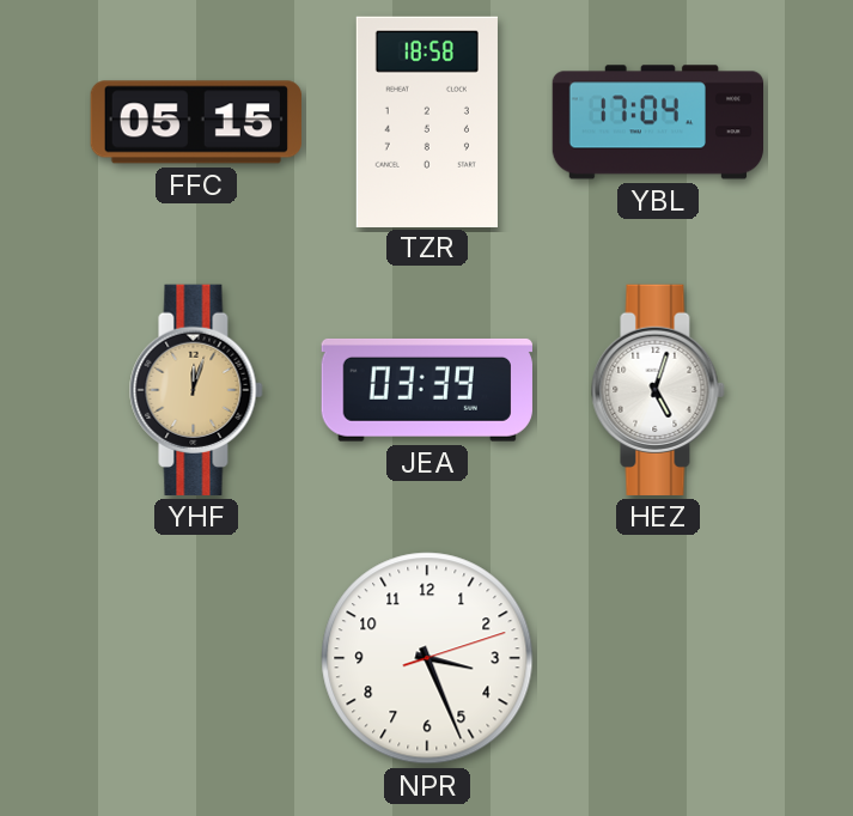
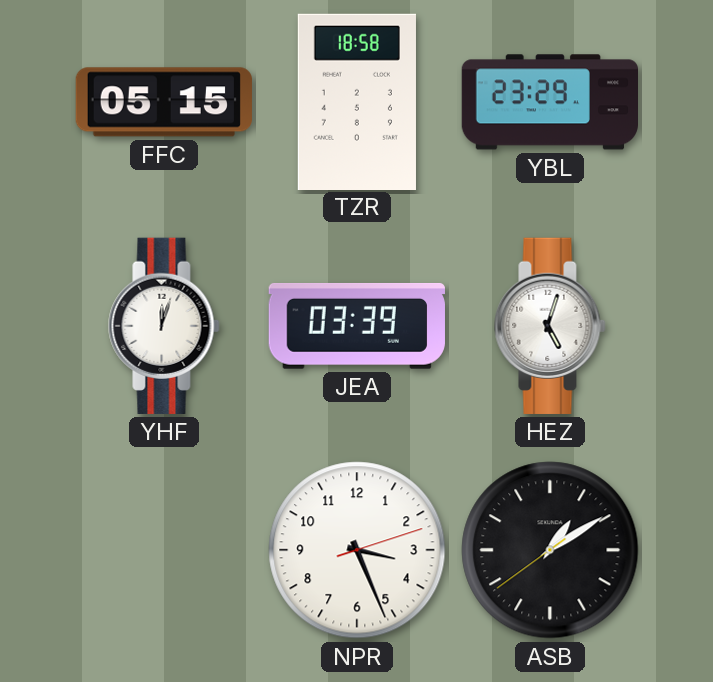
YBL: 17:04 -> 23:29 (549, 102)
YHF dial: champagne -> white (164, 326)
ASB: none -> 1:09 (550, 550)
